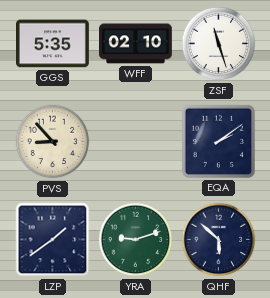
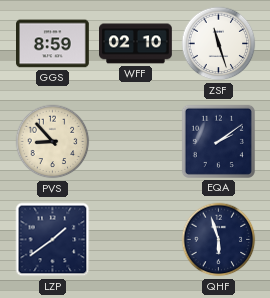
GGS: 5:35 -> 8:59 (53, 44)
YRA: 9:12 -> none (136, 240)
QHF: 5:52 -> 5:57 (219, 240)
